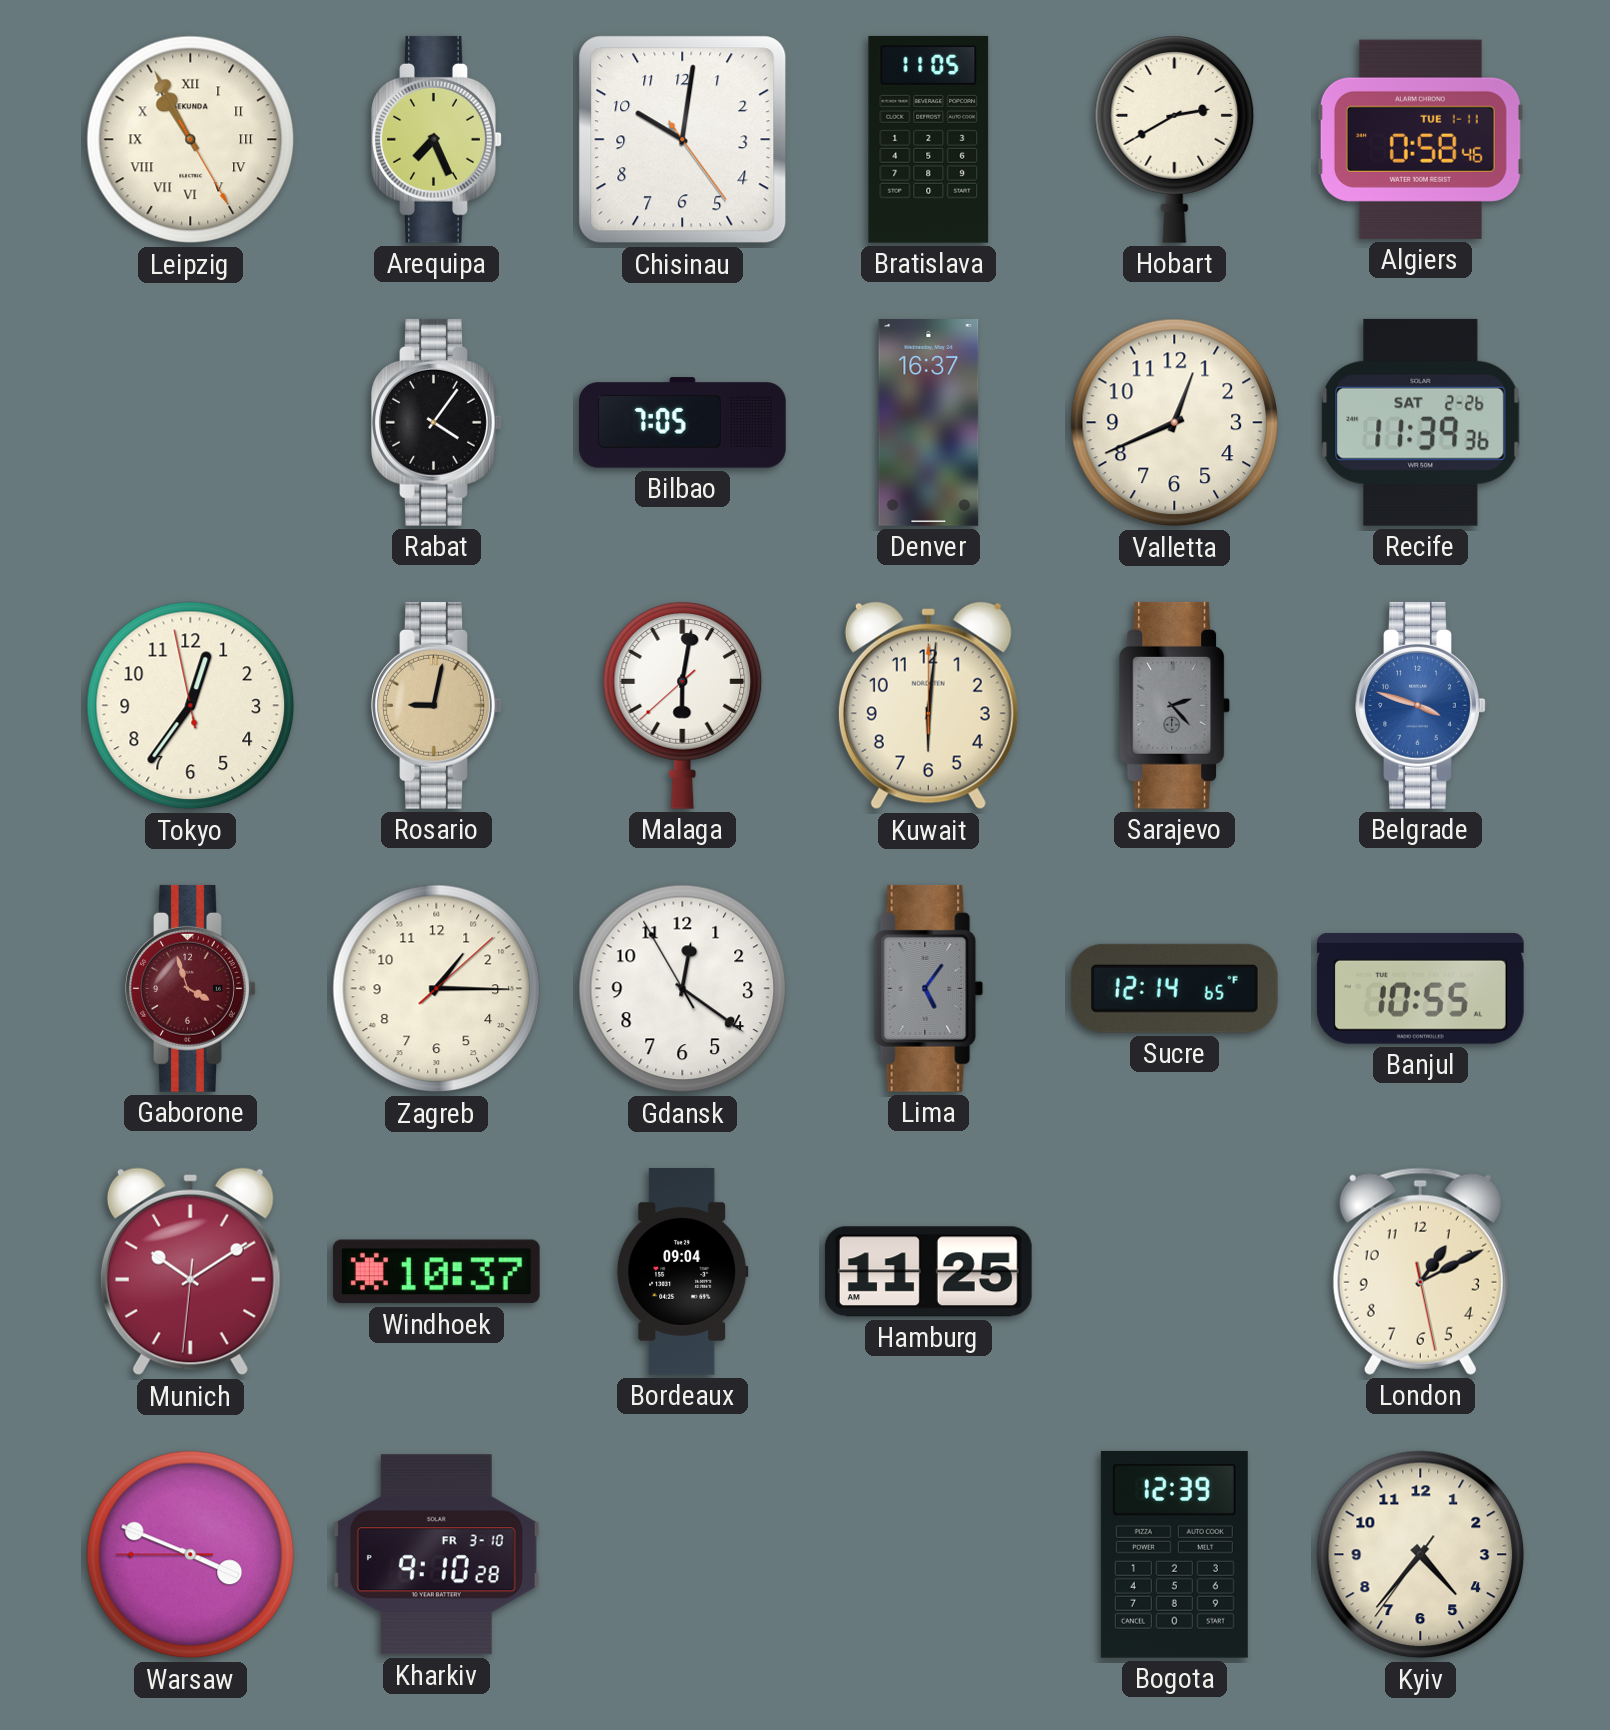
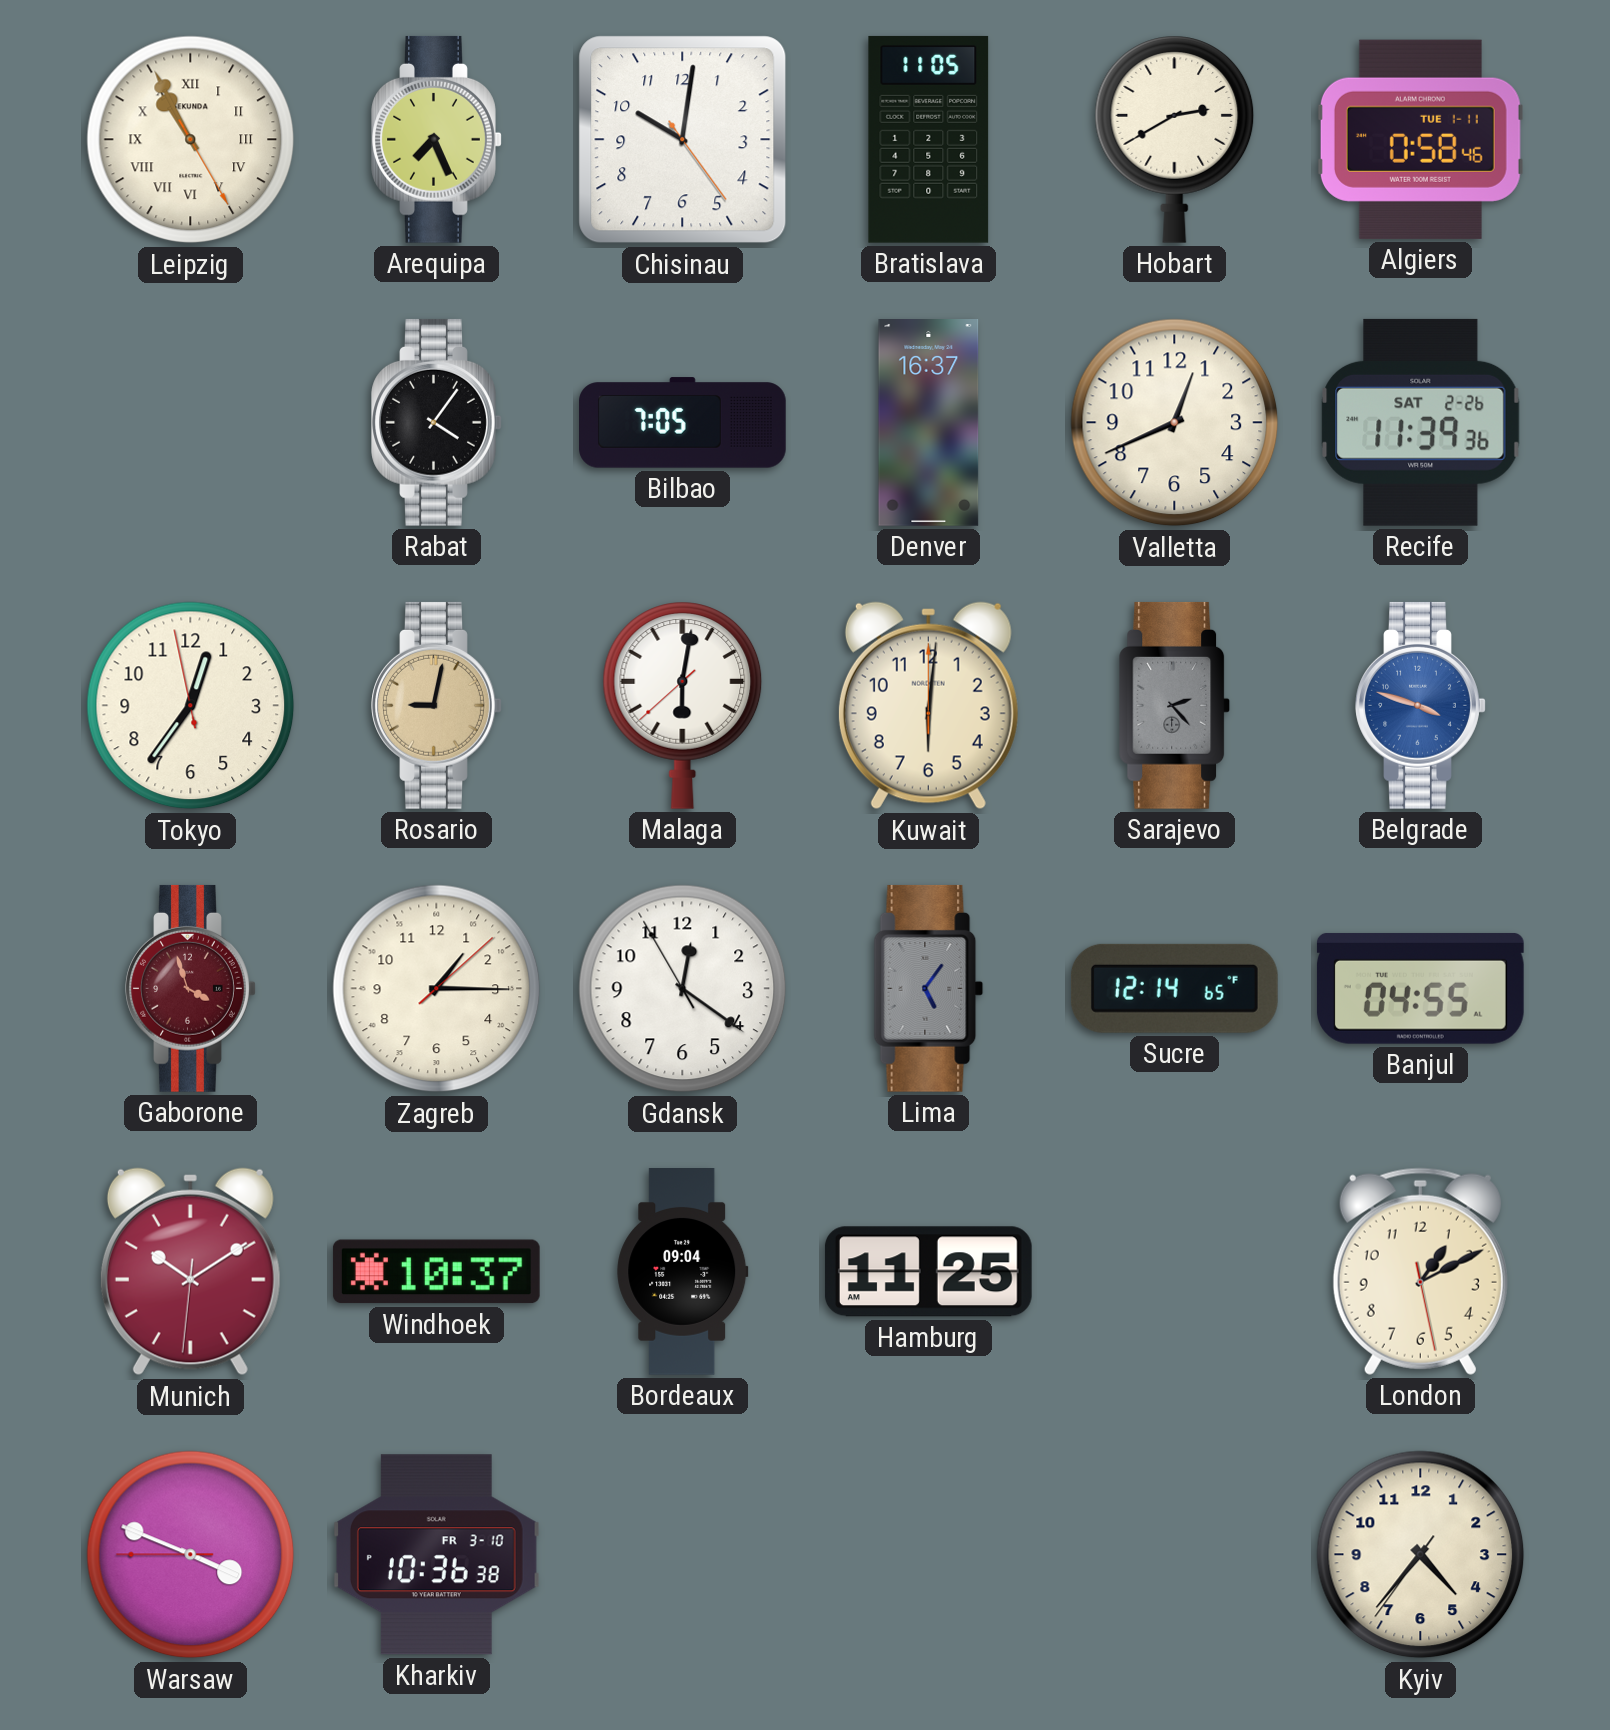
Banjul: 10:55 -> 04:55 (1420, 988)
Kharkiv: 9:10 -> 10:36 (436, 1555)
Bogota: 12:39 -> none (1174, 1554)
